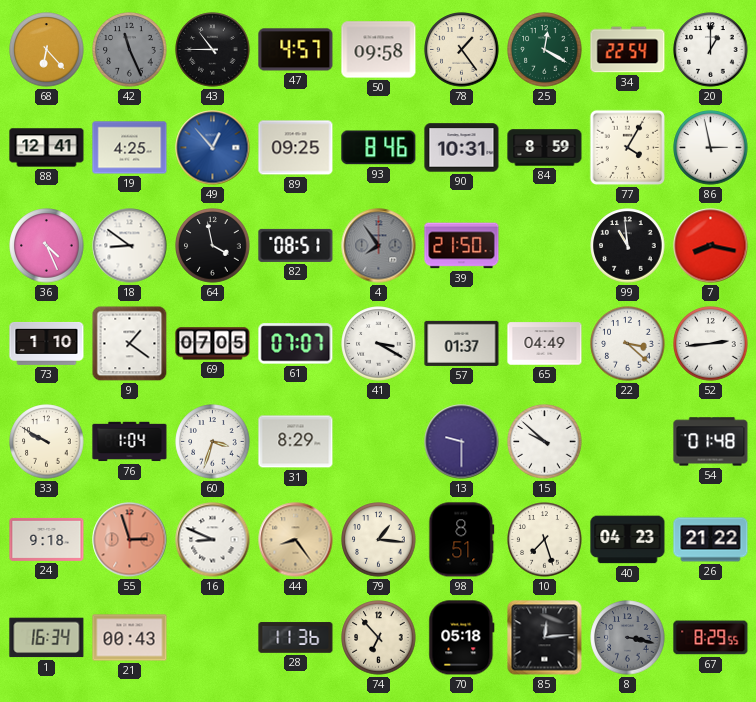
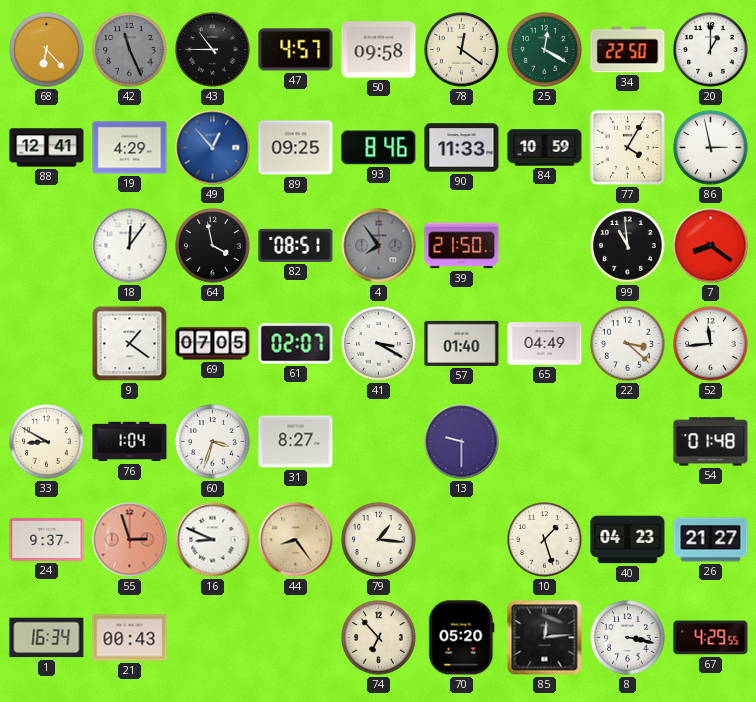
78: 1:24 -> 12:21 (462, 50)
34: 22:54 -> 22:50 (628, 50)
19: 4:25 -> 4:29 (130, 148)
90: 10:31 -> 11:33 (462, 148)
84: 8:59 -> 10:59 (545, 148)
36: 4:26 -> none (47, 246)
18: 8:51 -> 12:06 (130, 246)
7: 8:17 -> 8:21 (711, 246)
73: 1:10 -> none (47, 343)
61: 07:07 -> 02:07 (296, 344)
57: 01:37 -> 01:40 (462, 343)
52: 2:44 -> 11:44 (711, 344)
33: 9:50 -> 8:50 (47, 442)
31: 8:29 -> 8:27 (296, 442)
15: 9:52 -> none (545, 442)
24: 9:18 -> 9:37 (47, 539)
98: 8:51 -> none (462, 540)
10: 7:27 -> 1:27 (545, 540)
26: 21:22 -> 21:27 (711, 540)
28: 11:36 -> none (296, 638)
70: 05:18 -> 05:20 (462, 638)
8 dial: grey -> white (628, 638)
67: 8:29 -> 4:29 (711, 638)
